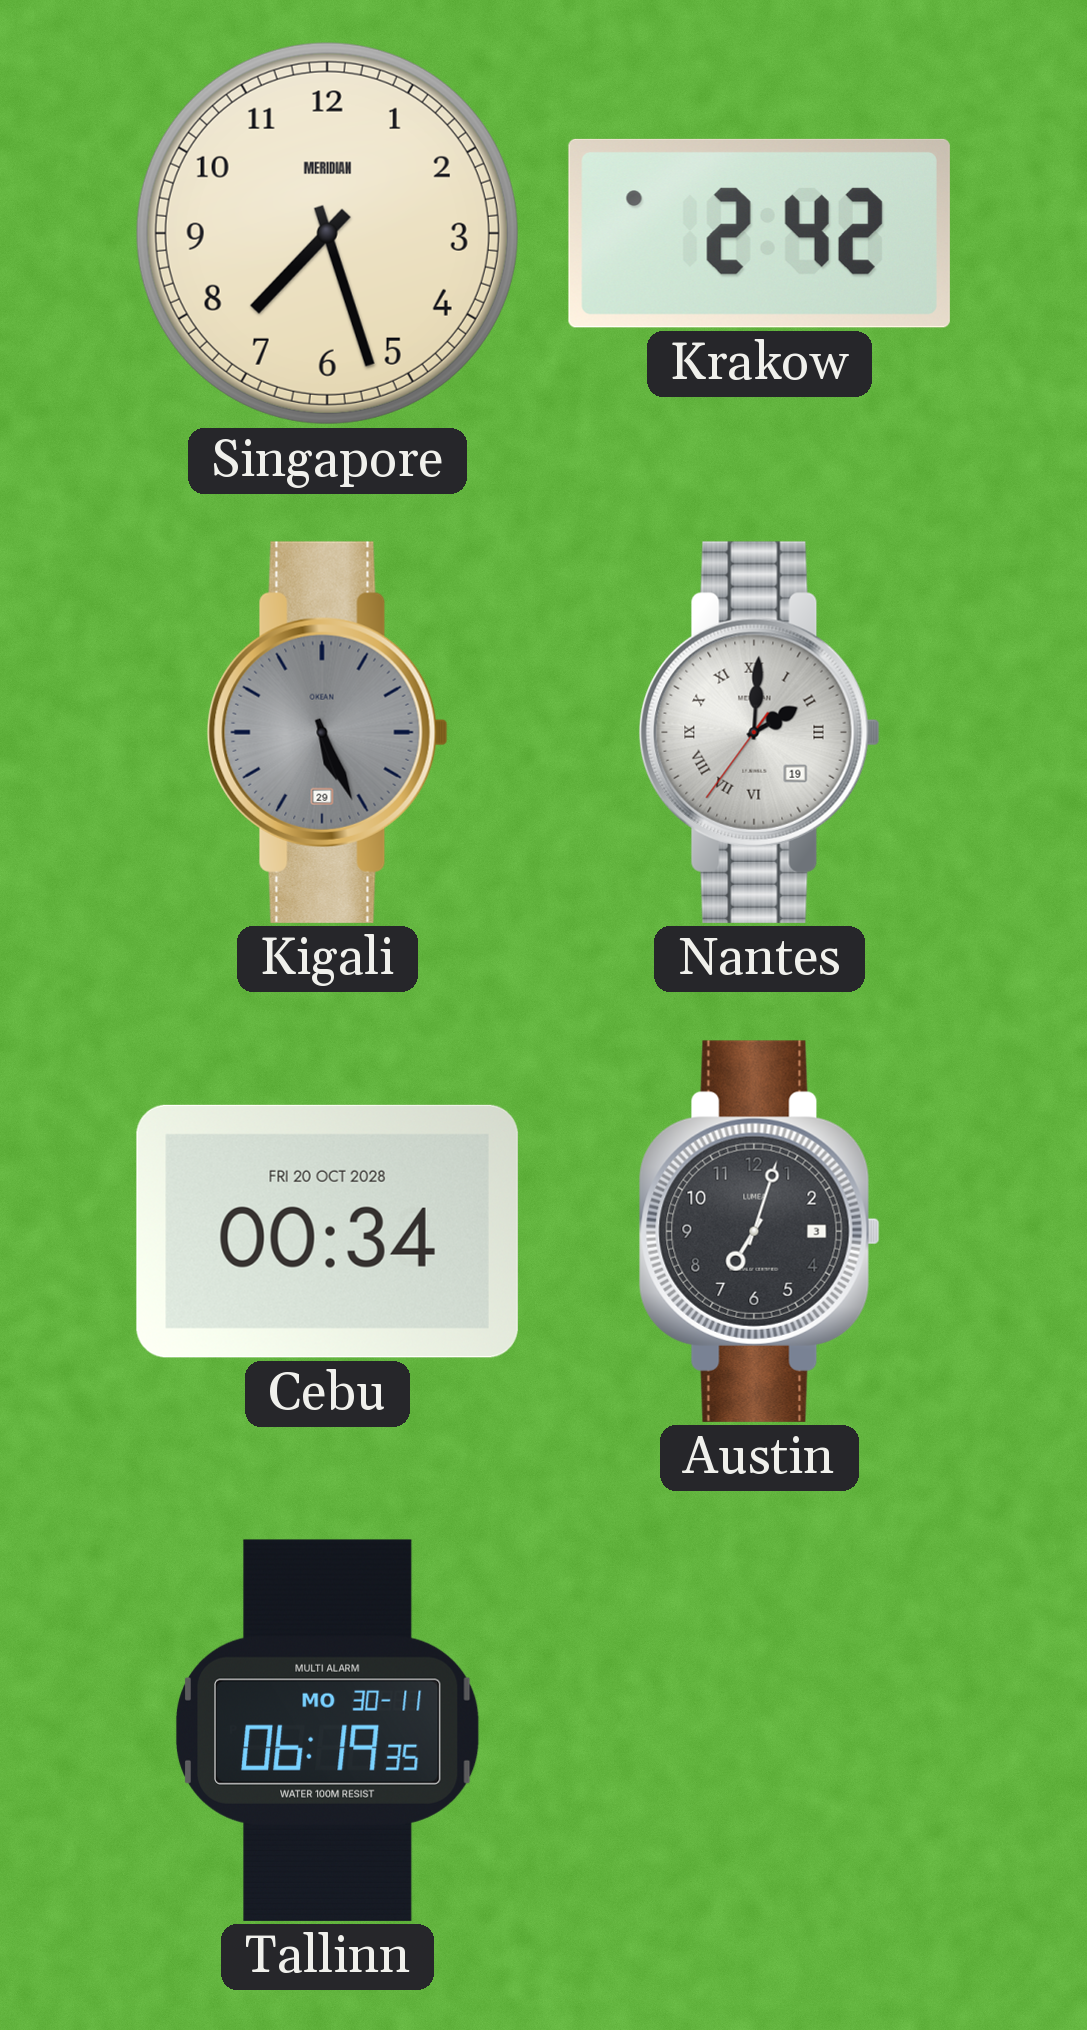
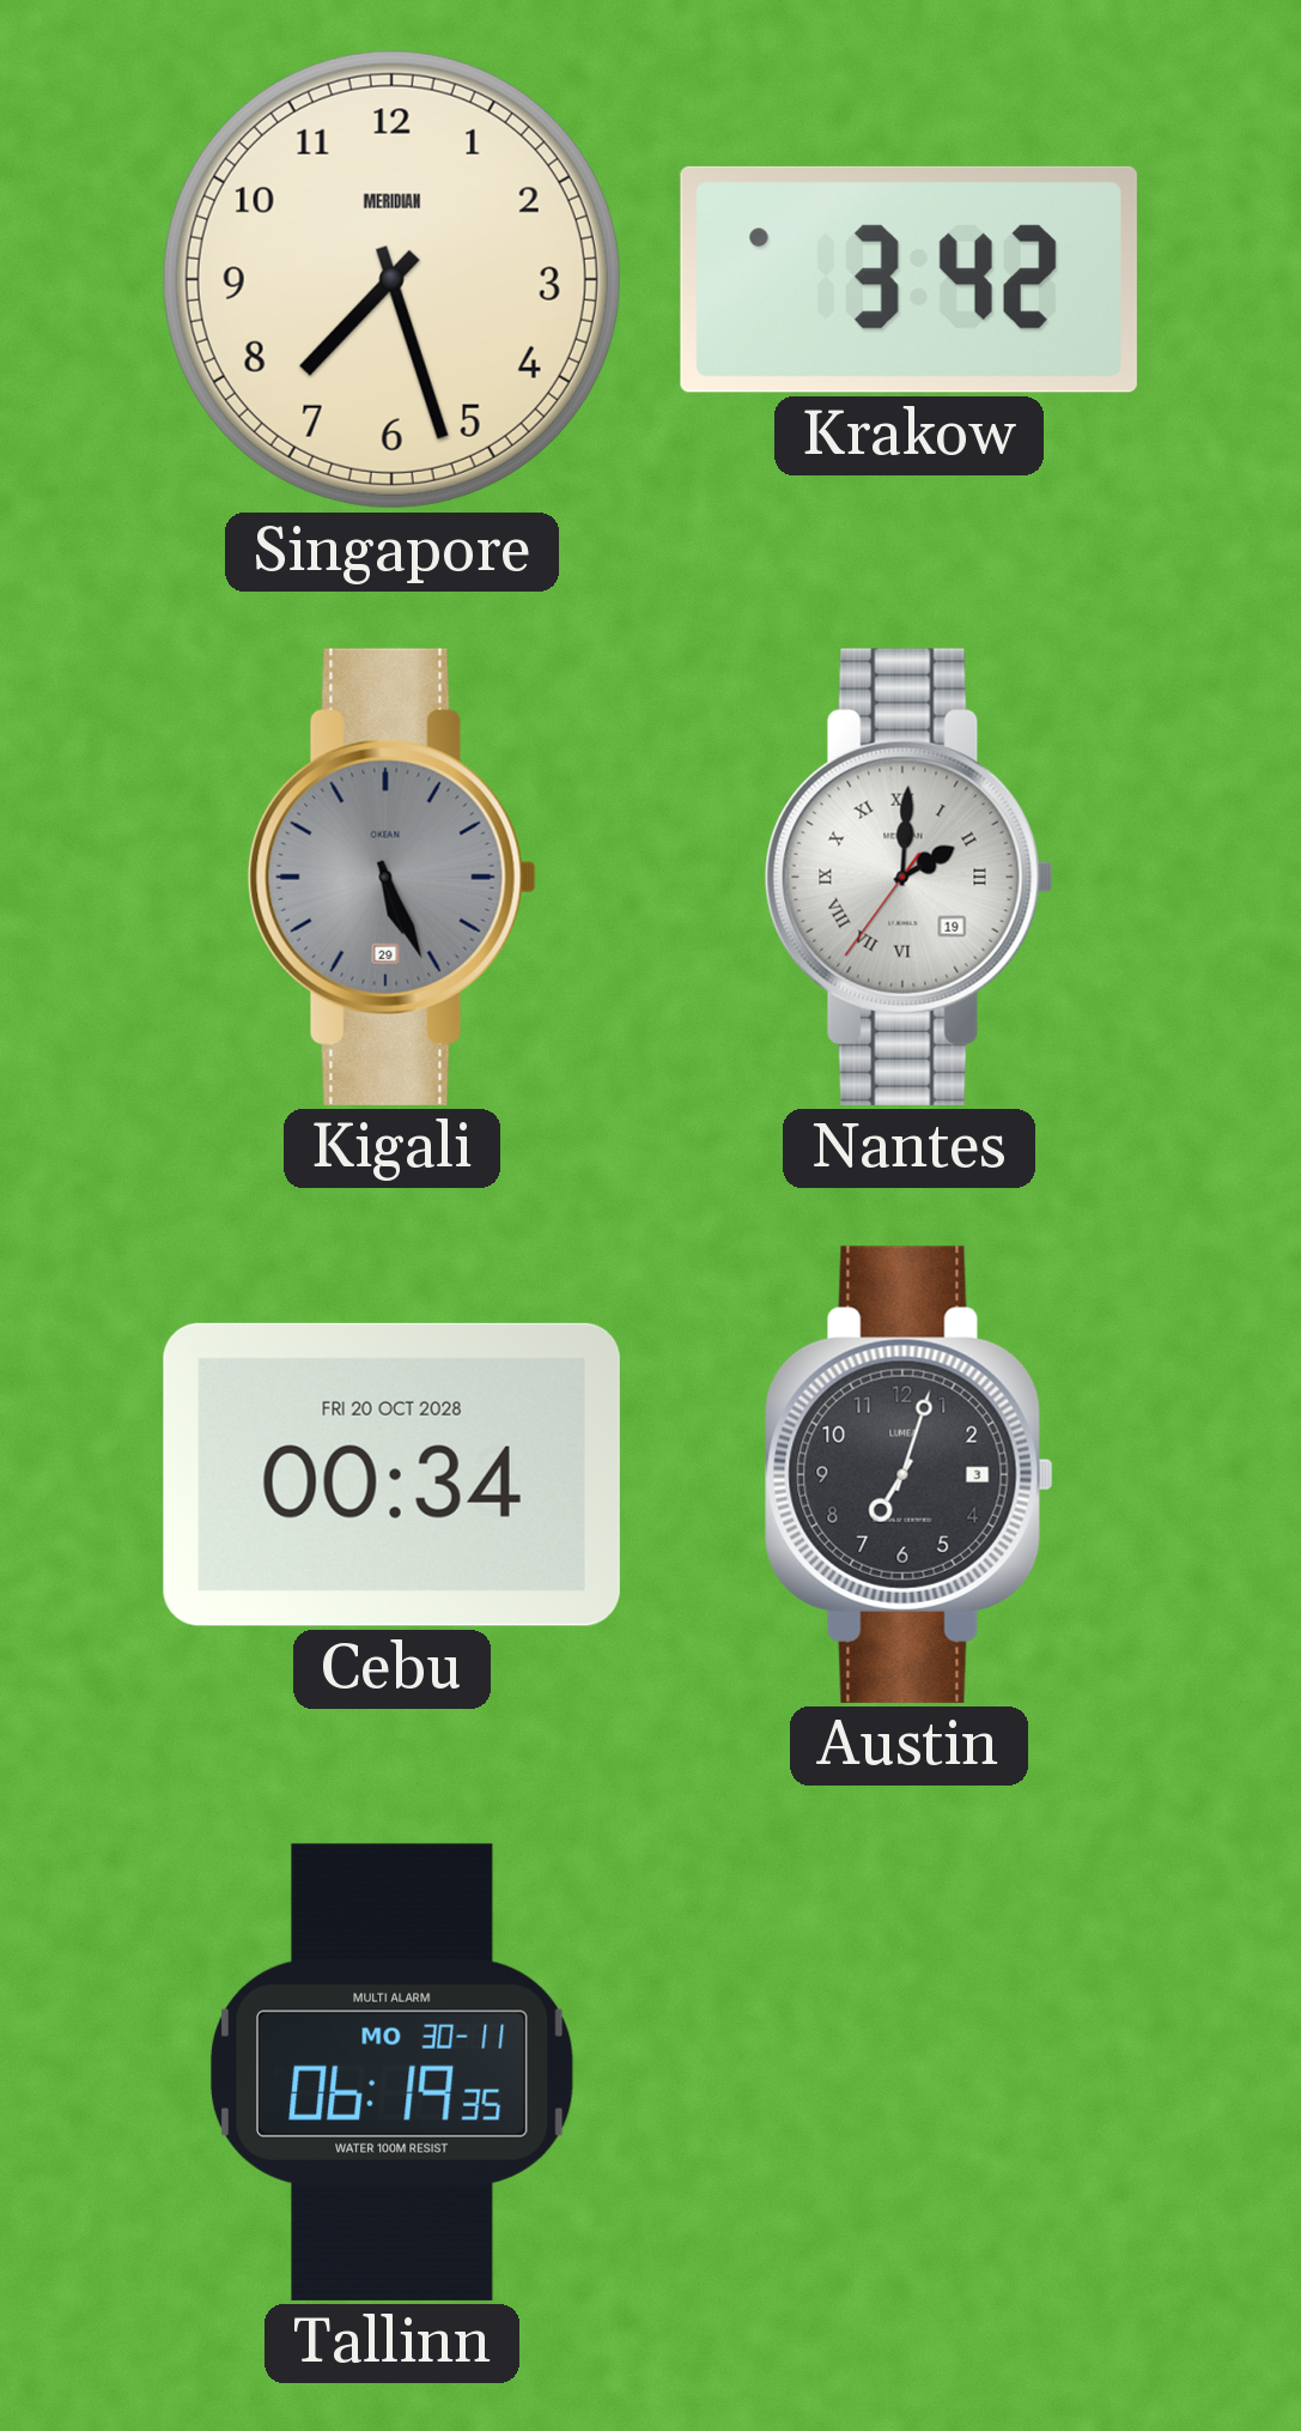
Krakow: 2:42 -> 3:42 (908, 279)
